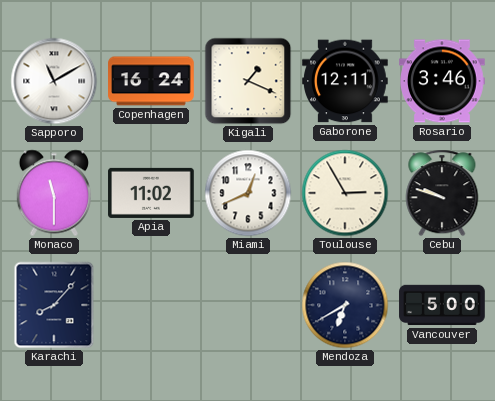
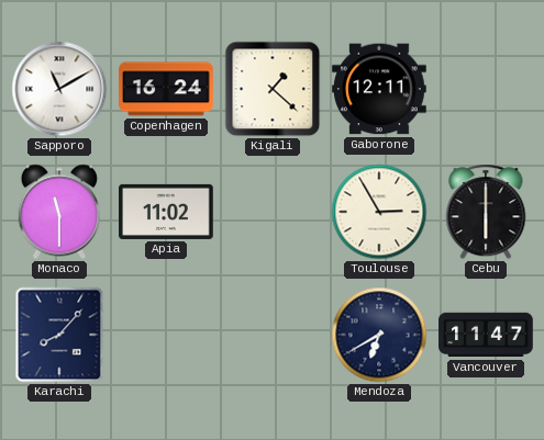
Kigali: 1:19 -> 1:22 (273, 89)
Rosario: 3:46 -> none (442, 81)
Miami: 12:41 -> none (248, 193)
Cebu: 9:48 -> 6:00 (486, 212)
Vancouver: 5:00 -> 11:47 (486, 335)
